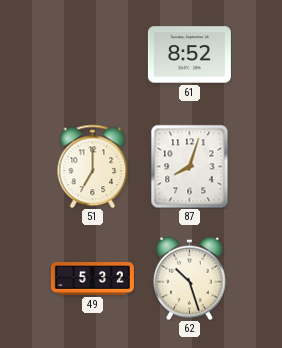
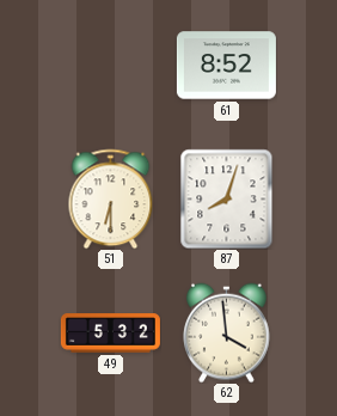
51: 7:00 -> 6:30 (111, 198)
62: 10:27 -> 3:59 (227, 332)
